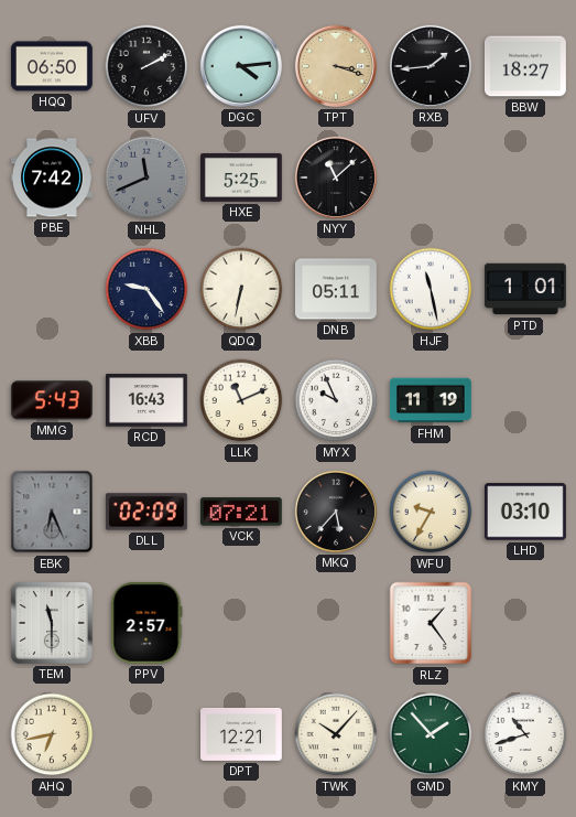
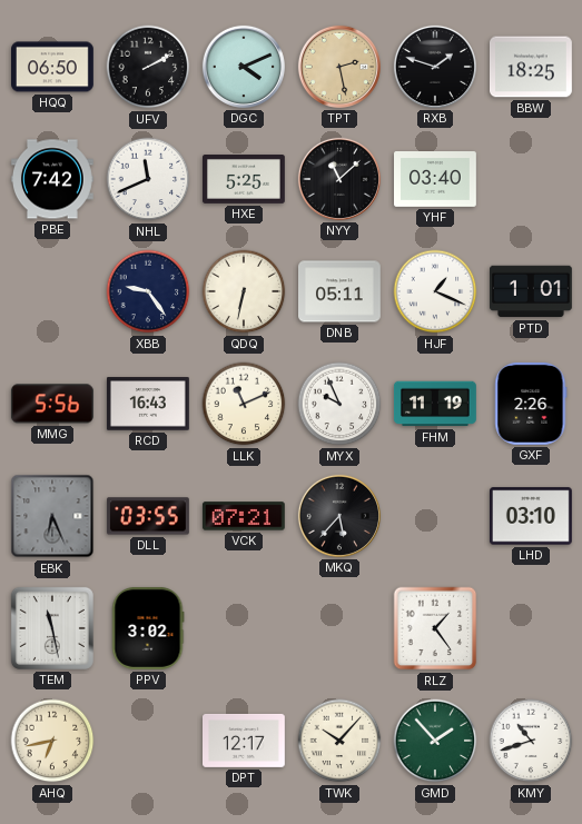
DGC: 4:14 -> 4:11 (244, 67)
TPT: 3:18 -> 2:28 (339, 67)
RXB: 1:44 -> 1:48 (435, 67)
BBW: 18:27 -> 18:25 (532, 67)
NHL dial: grey -> white (148, 179)
YHF: none -> 03:40 (436, 180)
HJF: 11:28 -> 1:19 (435, 291)
MMG: 5:43 -> 5:56 (52, 404)
GXF: none -> 2:26 (531, 404)
DLL: 02:09 -> 03:55 (148, 516)
WFU: 9:35 -> none (431, 512)
TEM: 11:30 -> 11:28 (52, 628)
PPV: 2:57 -> 3:02 (148, 628)
DPT: 12:21 -> 12:17 (245, 741)
